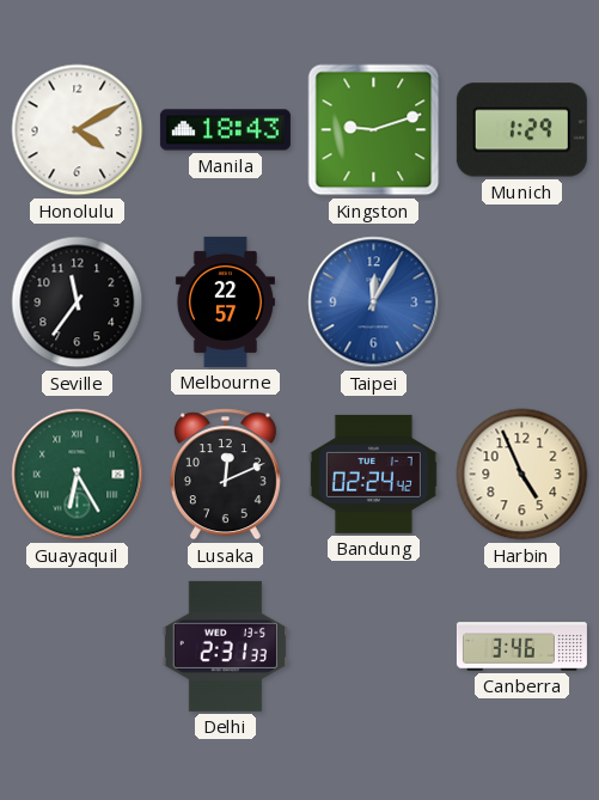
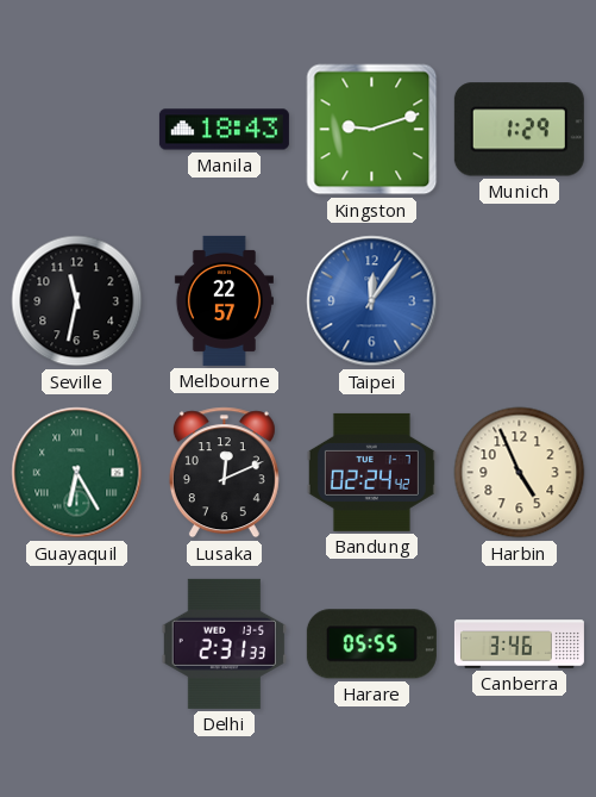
Honolulu: 4:10 -> none (78, 130)
Seville: 11:36 -> 11:32 (77, 301)
Taipei: 12:05 -> 12:06 (372, 301)
Harare: none -> 05:55 (371, 645)
